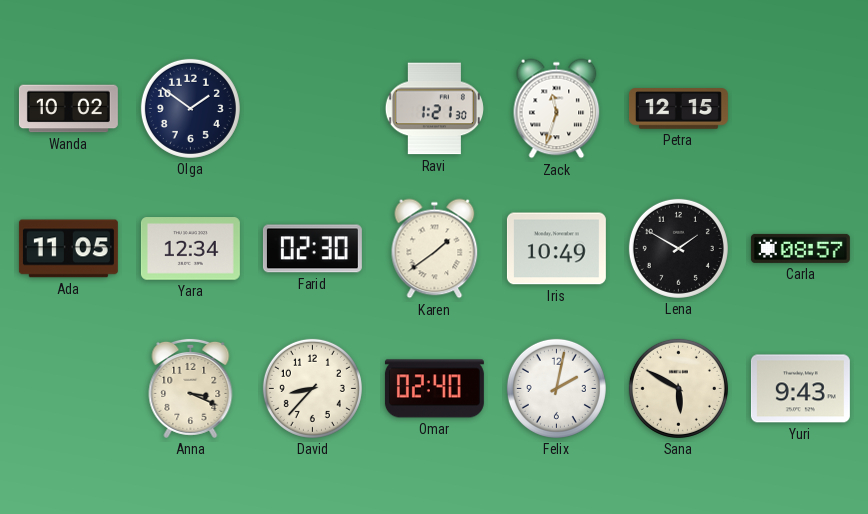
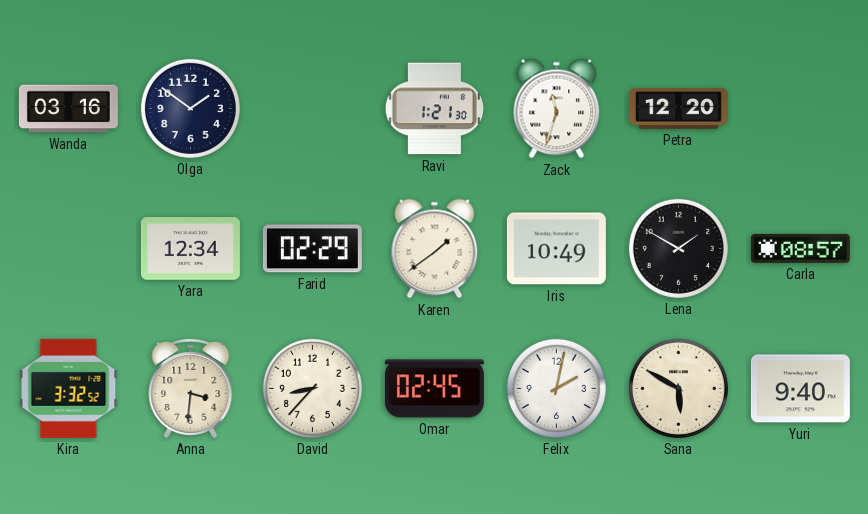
Wanda: 10:02 -> 03:16 (68, 109)
Petra: 12:15 -> 12:20 (678, 109)
Ada: 11:05 -> none (68, 249)
Farid: 02:30 -> 02:29 (312, 249)
Kira: none -> 3:32 (69, 388)
Anna: 3:19 -> 3:31 (191, 388)
Omar: 02:40 -> 02:45 (434, 389)
Yuri: 9:43 -> 9:40 (800, 389)
